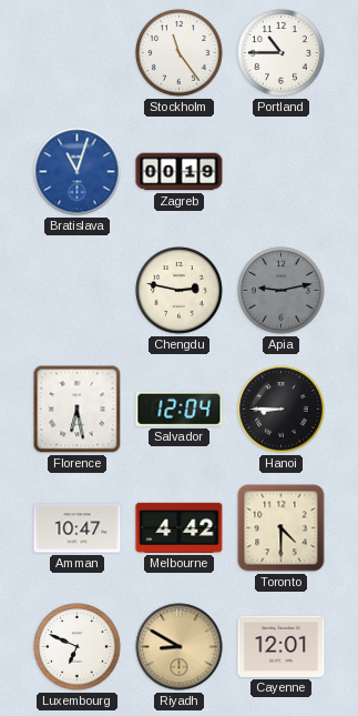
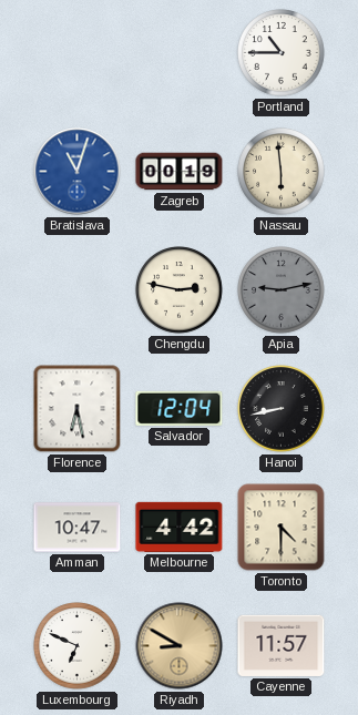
Stockholm: 11:24 -> none (180, 53)
Nassau: none -> 5:59 (282, 172)
Hanoi: 8:45 -> 8:43 (282, 409)
Cayenne: 12:01 -> 11:57 (282, 645)
